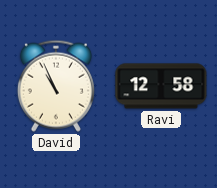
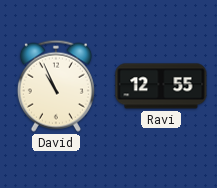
Ravi: 12:58 -> 12:55 (161, 86)
